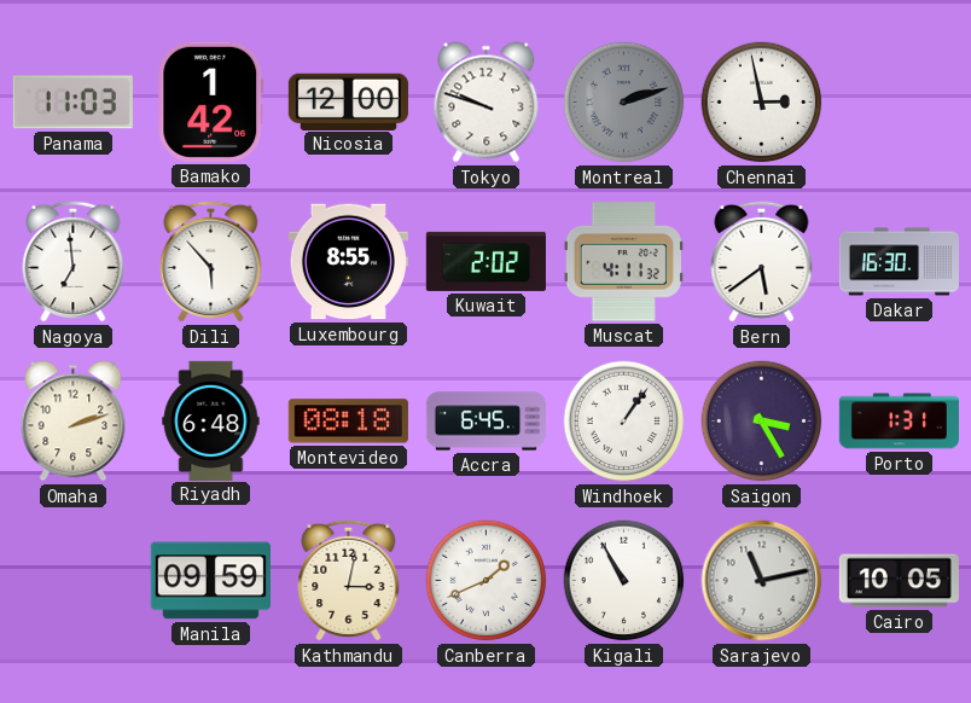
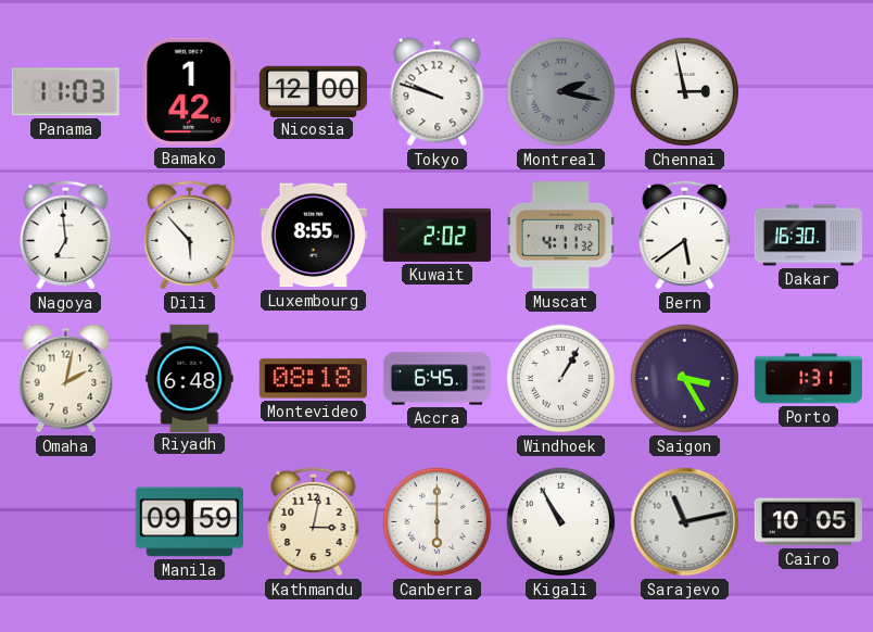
Montreal: 2:12 -> 2:17 (561, 92)
Omaha: 2:12 -> 2:02 (66, 379)
Windhoek: 1:06 -> 1:05 (561, 379)
Canberra: 1:41 -> 6:00 (438, 522)
